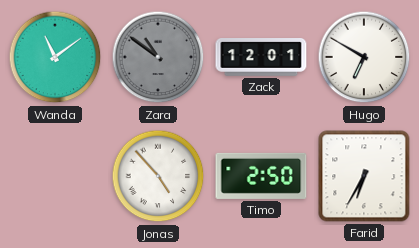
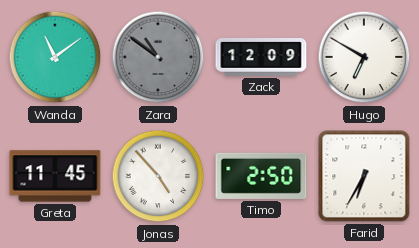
Zack: 12:01 -> 12:09 (261, 58)
Greta: none -> 11:45 (55, 176)
